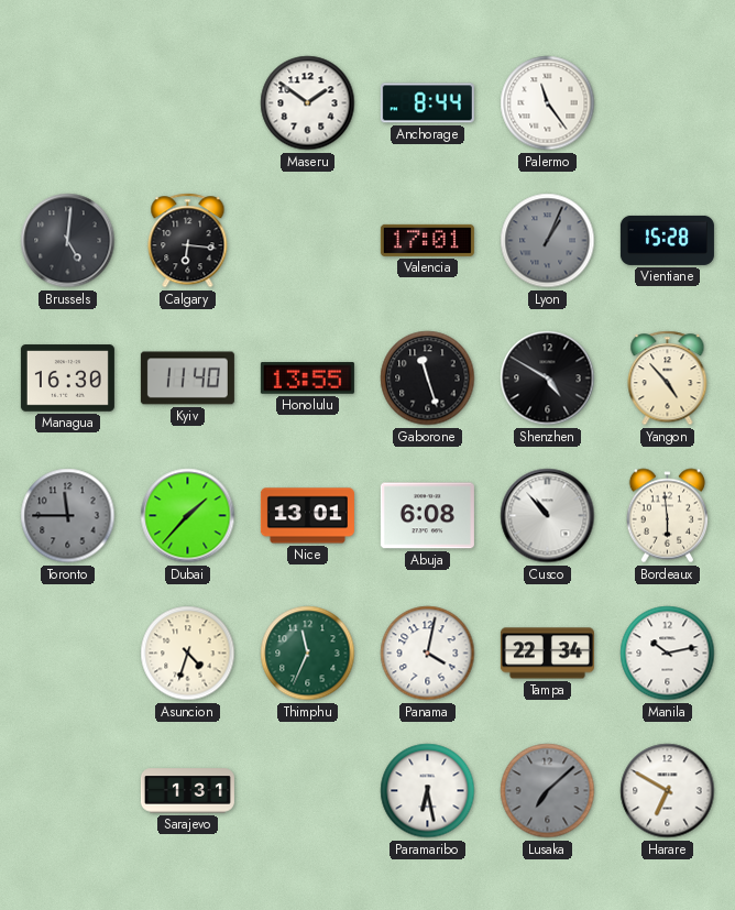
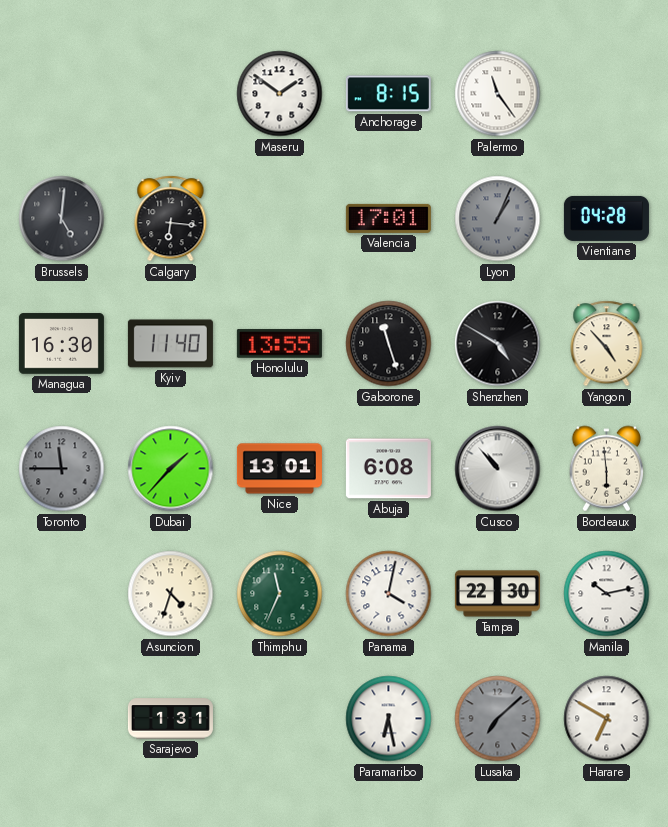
Anchorage: 8:44 -> 8:15 (388, 94)
Vientiane: 15:28 -> 04:28 (606, 218)
Tampa: 22:34 -> 22:30 (497, 594)
